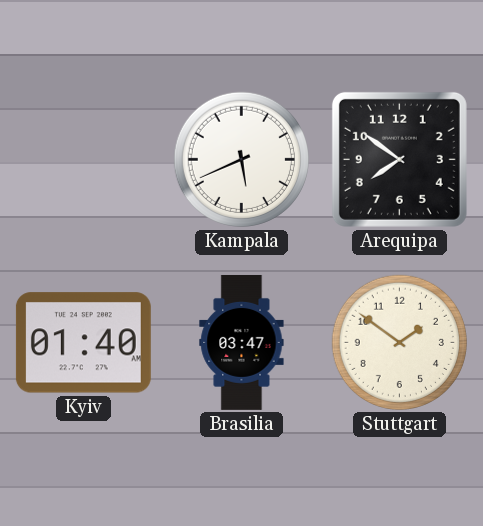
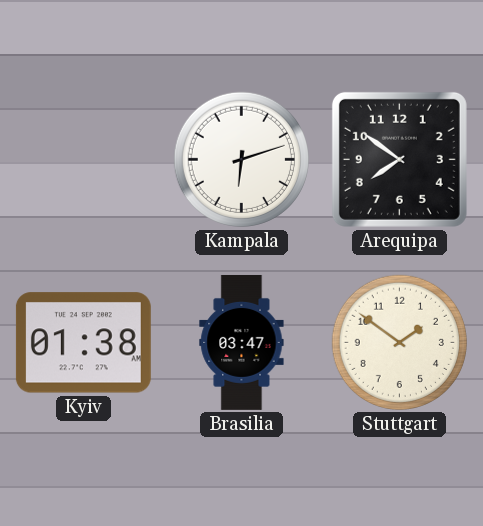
Kampala: 5:41 -> 6:12 (241, 159)
Kyiv: 01:40 -> 01:38 (83, 343)
